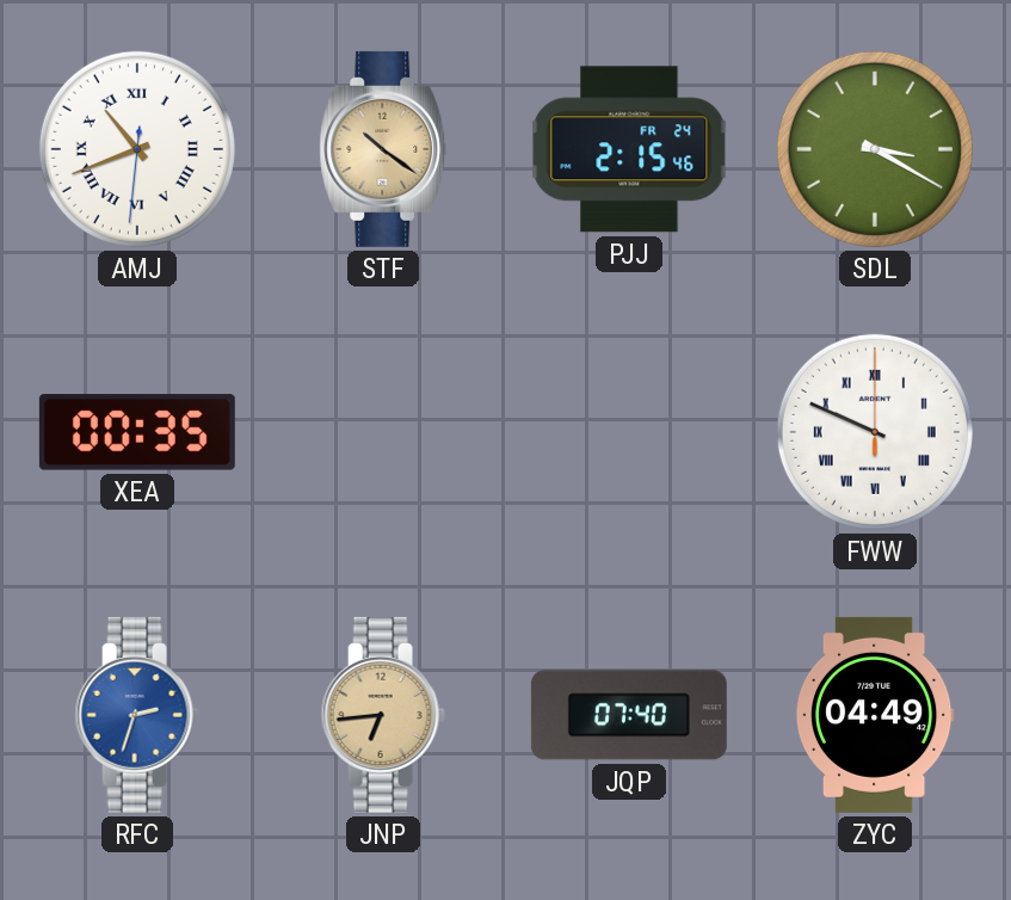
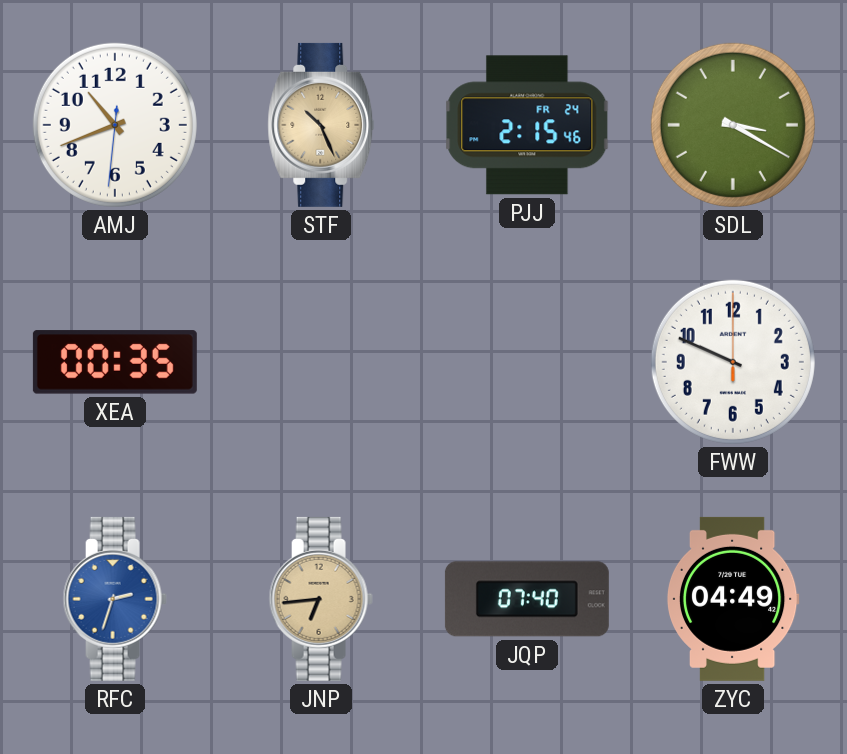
AMJ numerals: Roman -> Arabic (115, 125)
STF: 10:21 -> 10:26 (321, 125)
FWW numerals: Roman -> Arabic (733, 362)
